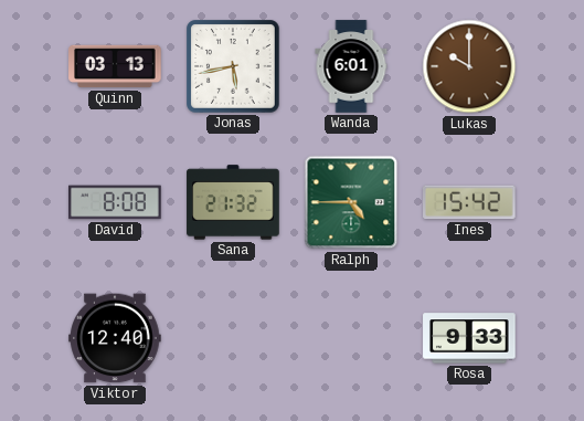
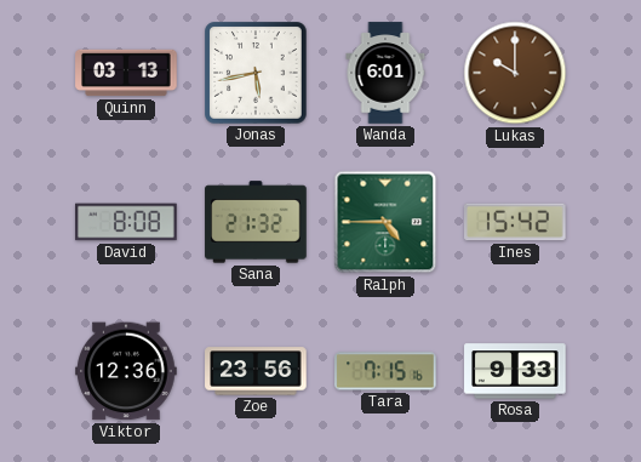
Viktor: 12:40 -> 12:36 (126, 371)
Zoe: none -> 23:56 (256, 371)
Tara: none -> 7:15 (385, 371)
